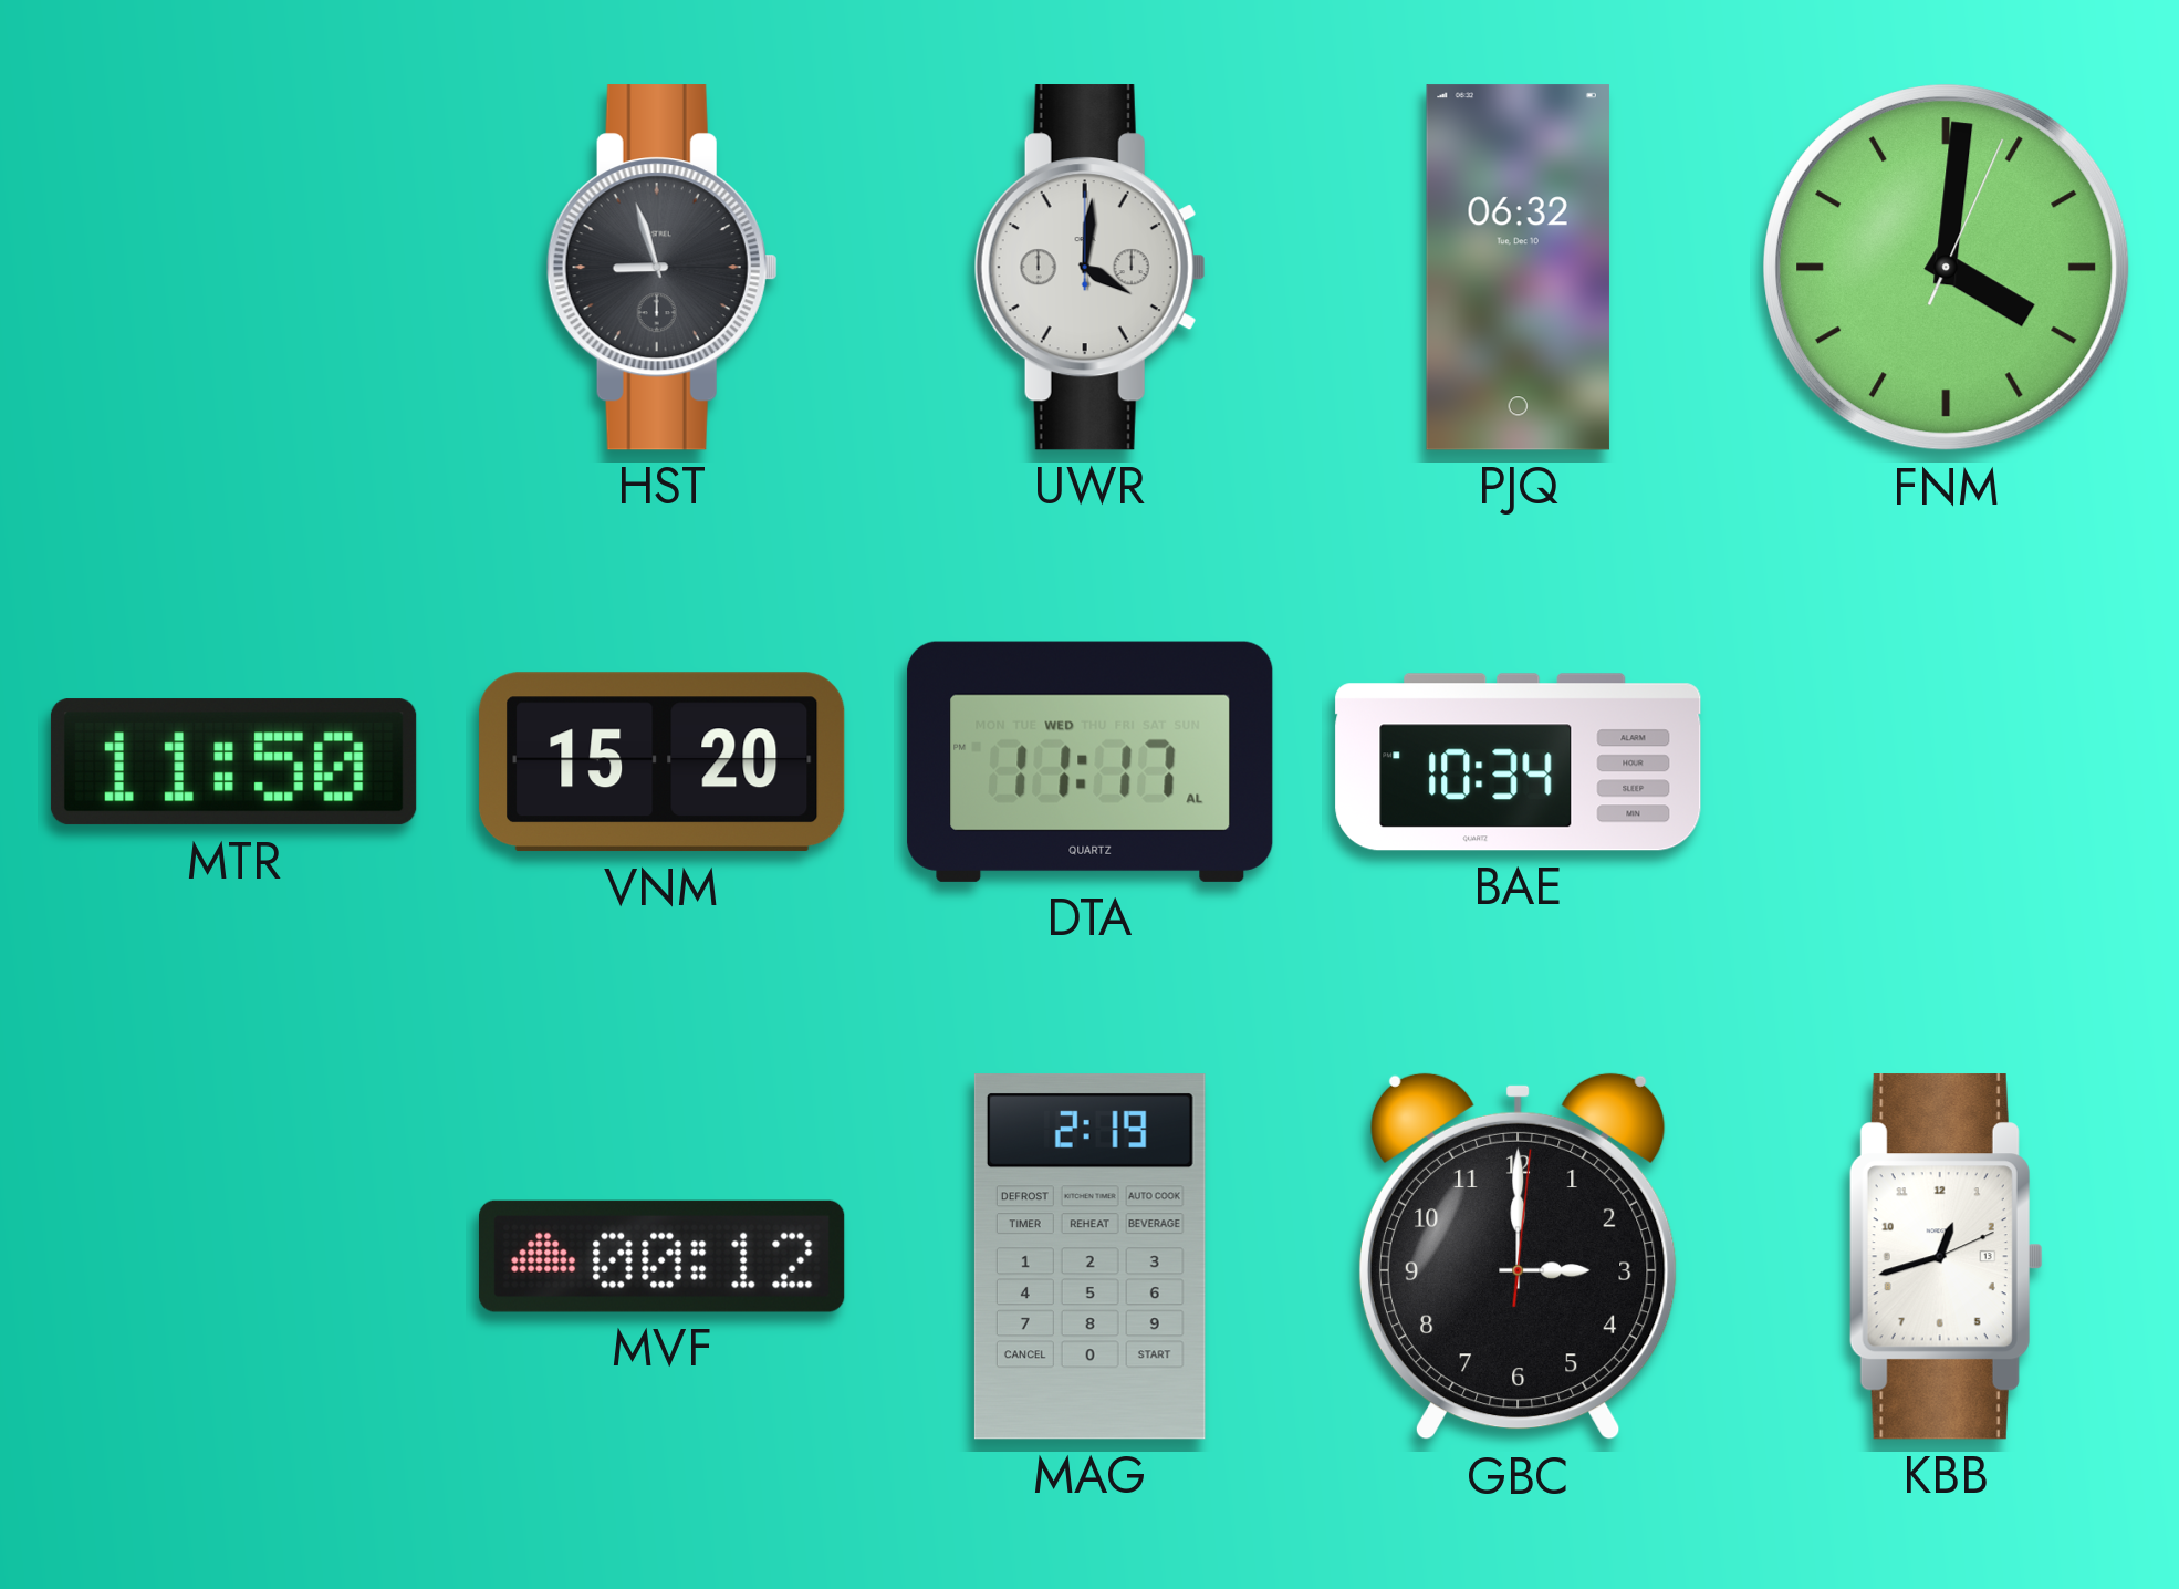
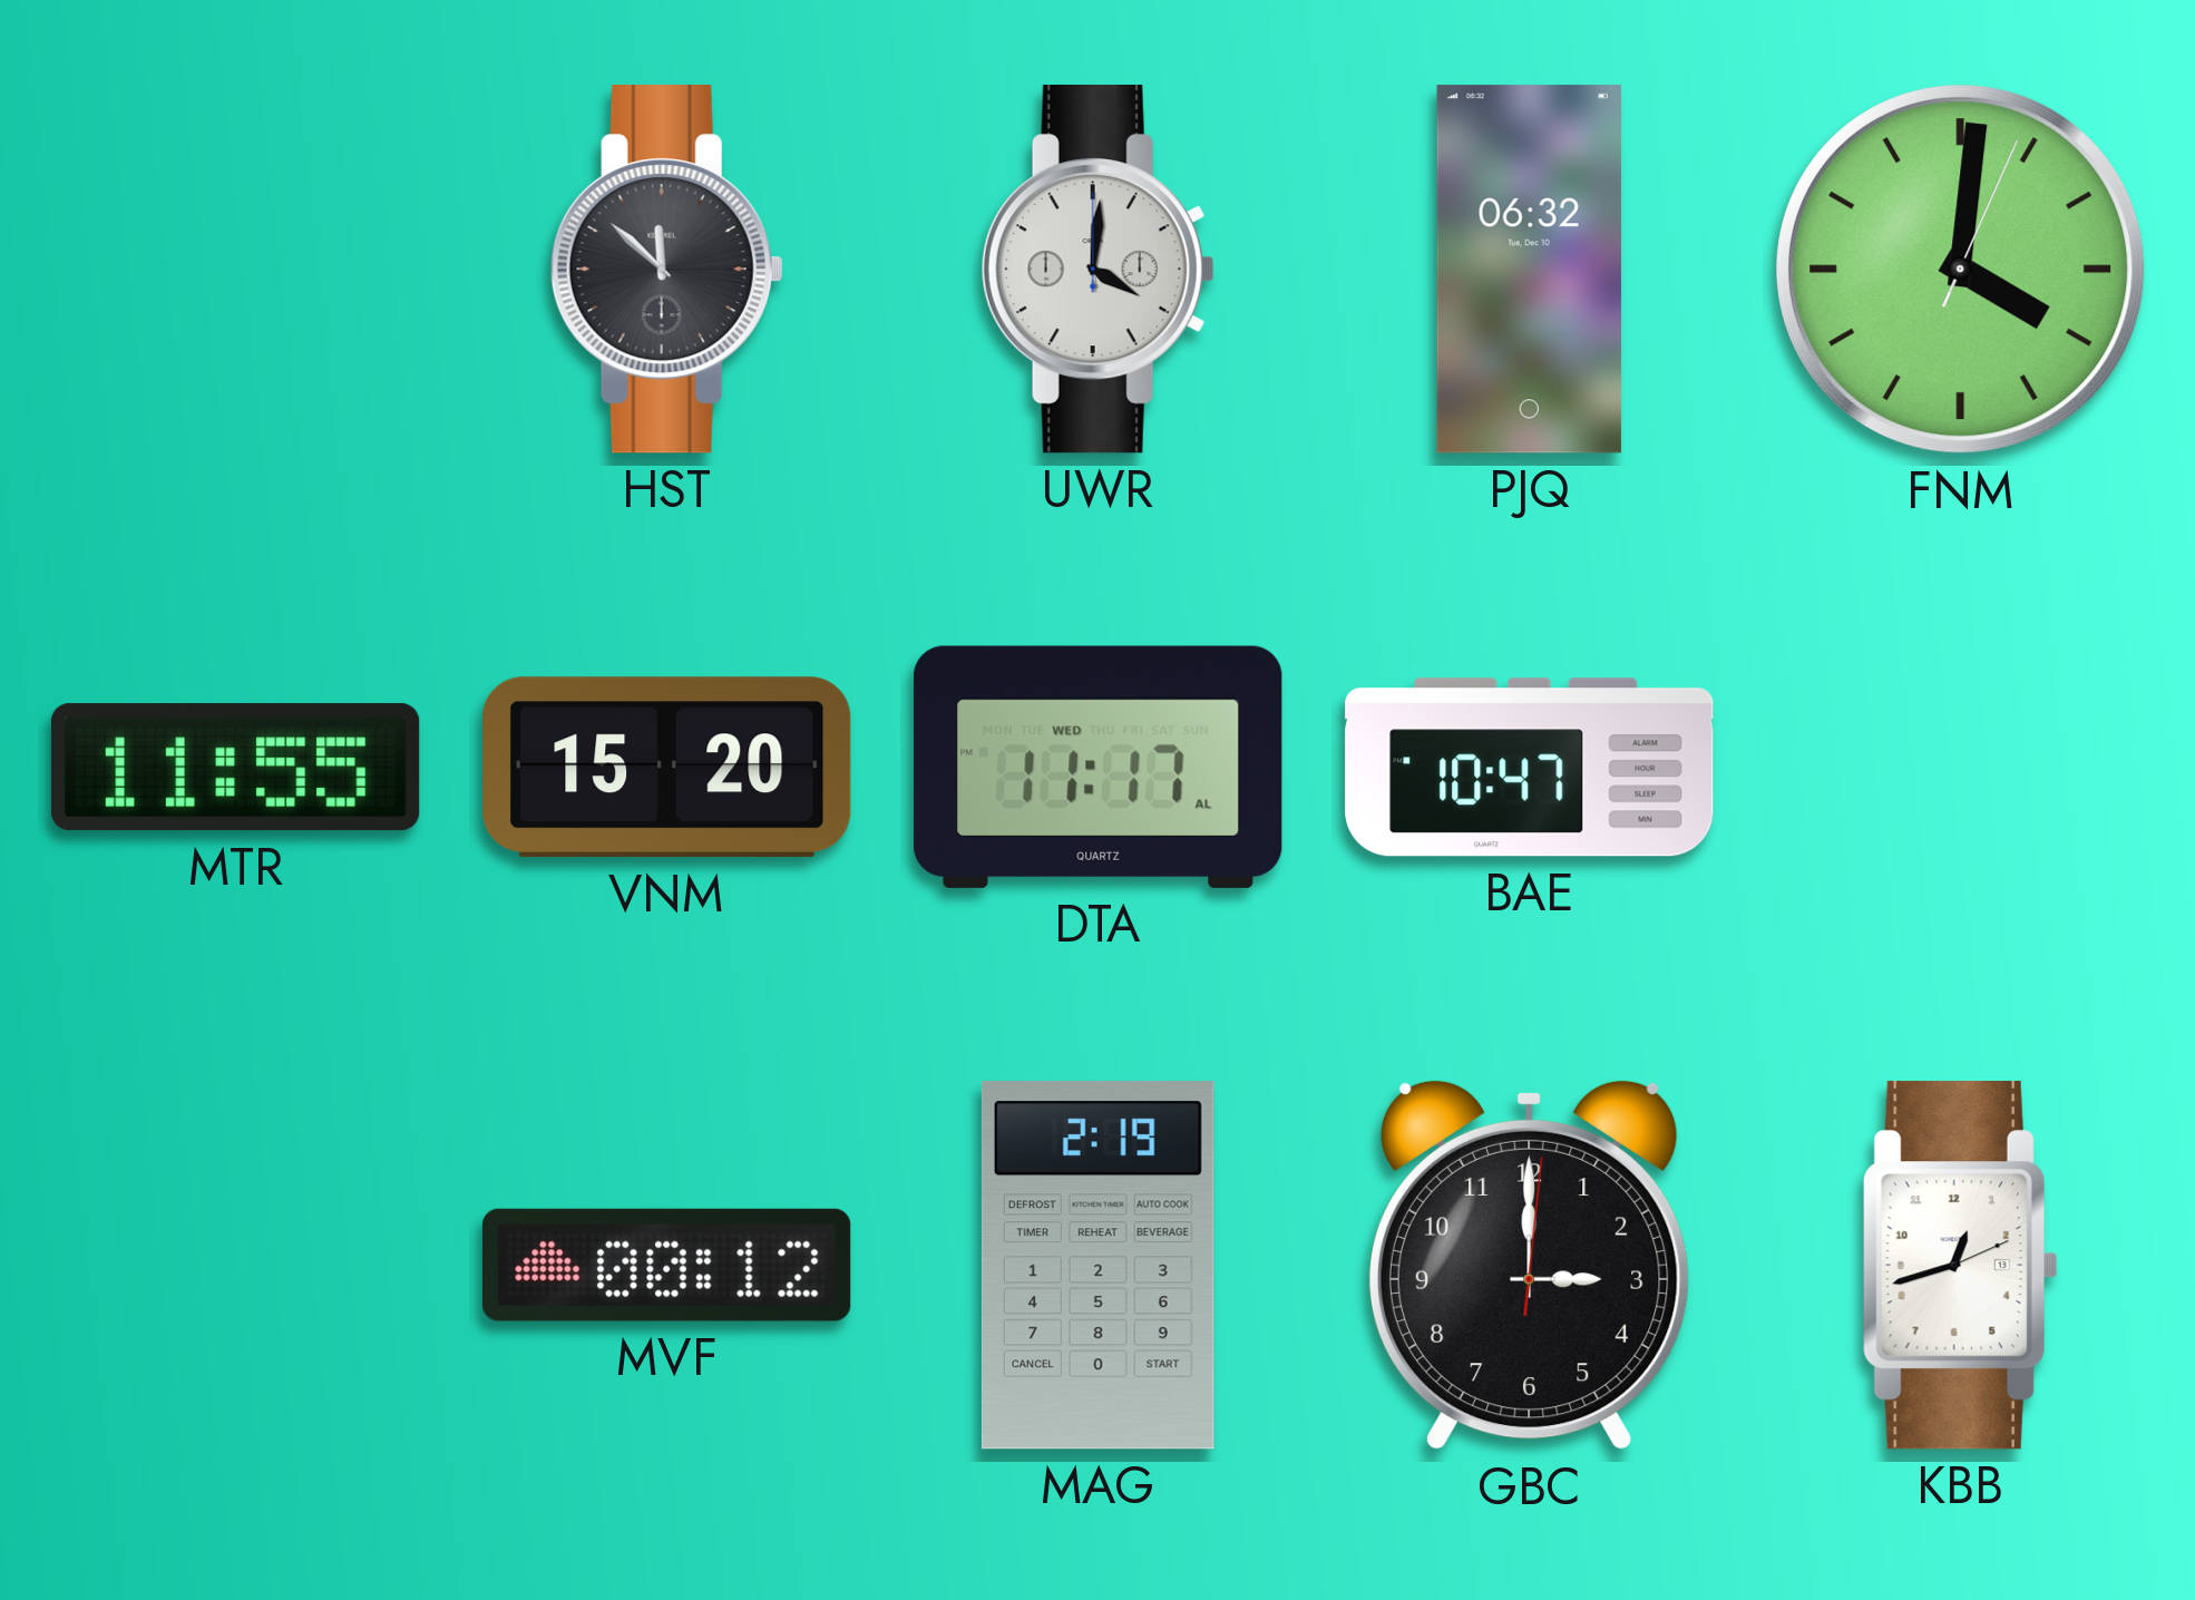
HST: 8:57 -> 11:52 (666, 270)
MTR: 11:50 -> 11:55 (235, 768)
BAE: 10:34 -> 10:47 (1530, 768)
